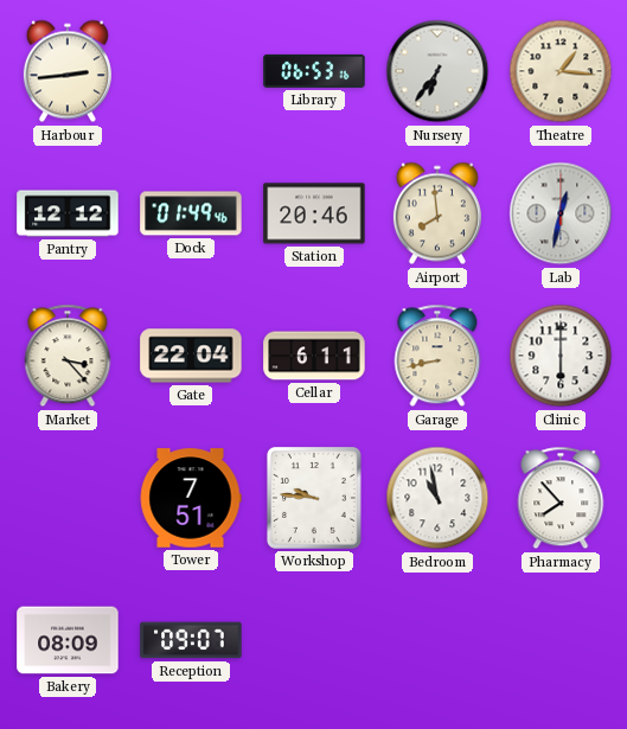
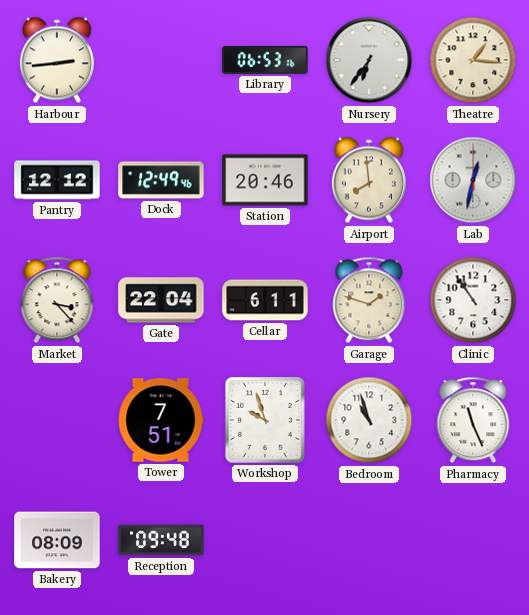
Dock: 01:49 -> 12:49 (161, 180)
Garage: 8:43 -> 1:48 (369, 300)
Clinic: 6:00 -> 10:54 (473, 300)
Workshop: 9:46 -> 9:57 (265, 421)
Bedroom: 10:58 -> 10:57 (369, 420)
Pharmacy: 7:53 -> 11:26 (473, 420)
Reception: 09:07 -> 09:48 (161, 540)
